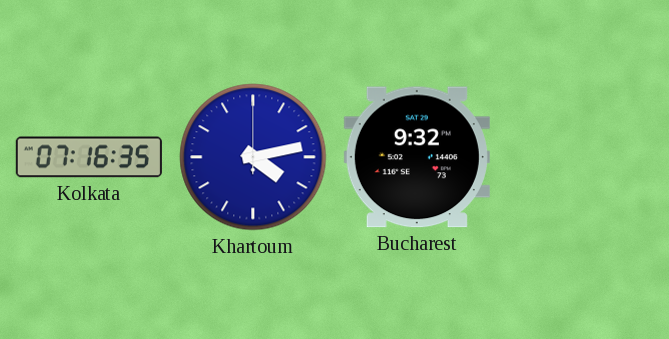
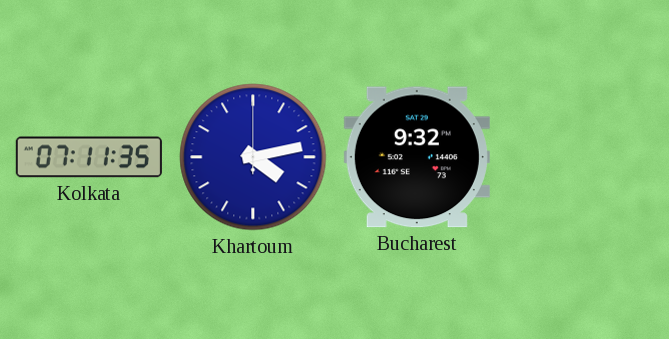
Kolkata: 07:16 -> 07:11 (89, 157)
